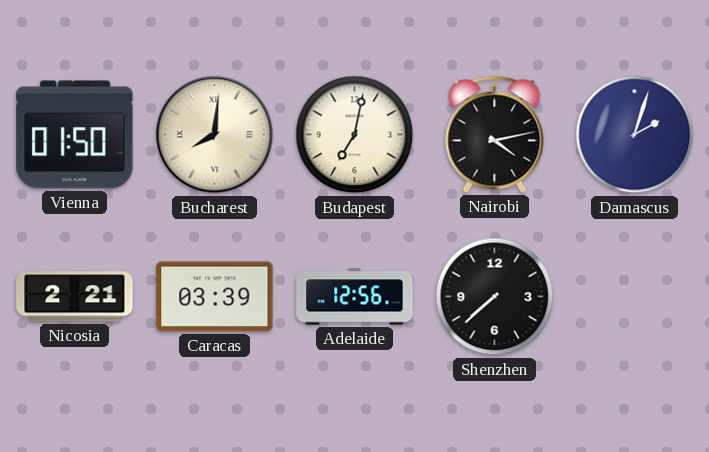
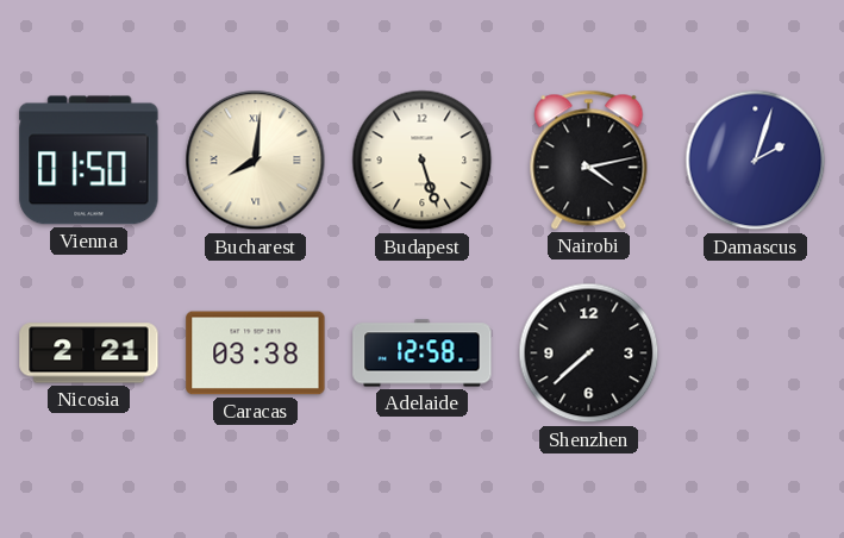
Budapest: 7:02 -> 5:27 (423, 161)
Caracas: 03:39 -> 03:38 (256, 354)
Adelaide: 12:56 -> 12:58 (423, 354)
